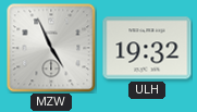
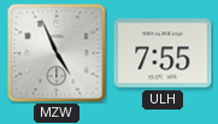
ULH: 19:32 -> 7:55 (163, 53)
